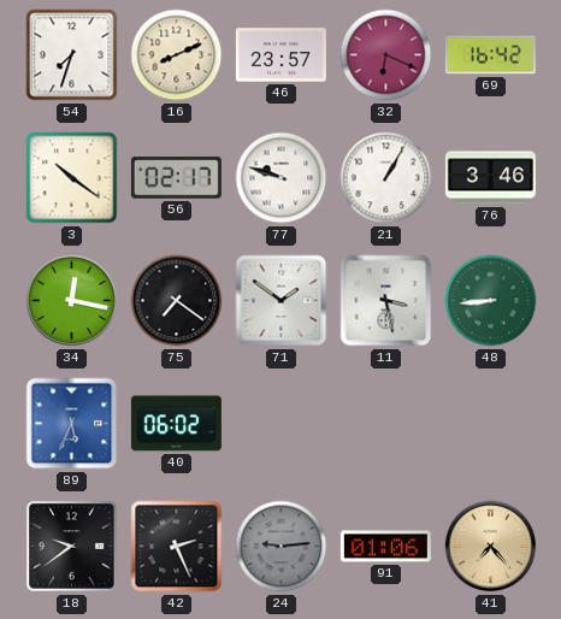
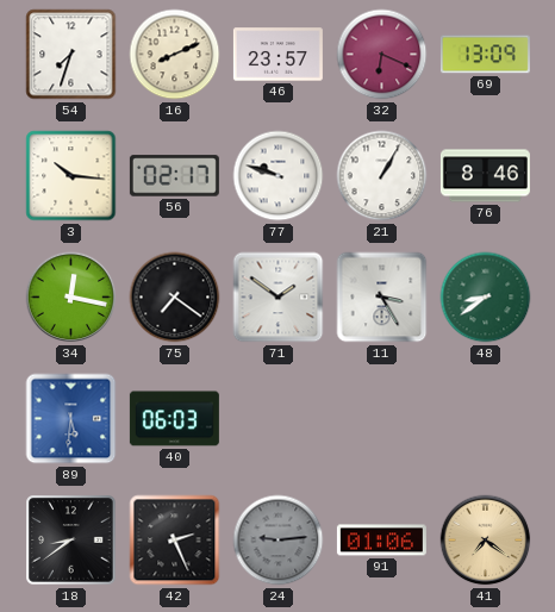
69: 16:42 -> 13:09 (485, 55)
3: 10:21 -> 10:16 (71, 176)
76: 3:46 -> 8:46 (485, 176)
11: 3:28 -> 3:25 (382, 298)
48: 8:44 -> 8:39 (486, 298)
89: 5:34 -> 5:31 (71, 419)
40: 06:02 -> 06:03 (174, 419)
18: 9:39 -> 8:39 (71, 541)
41: 7:23 -> 7:21 (486, 541)
